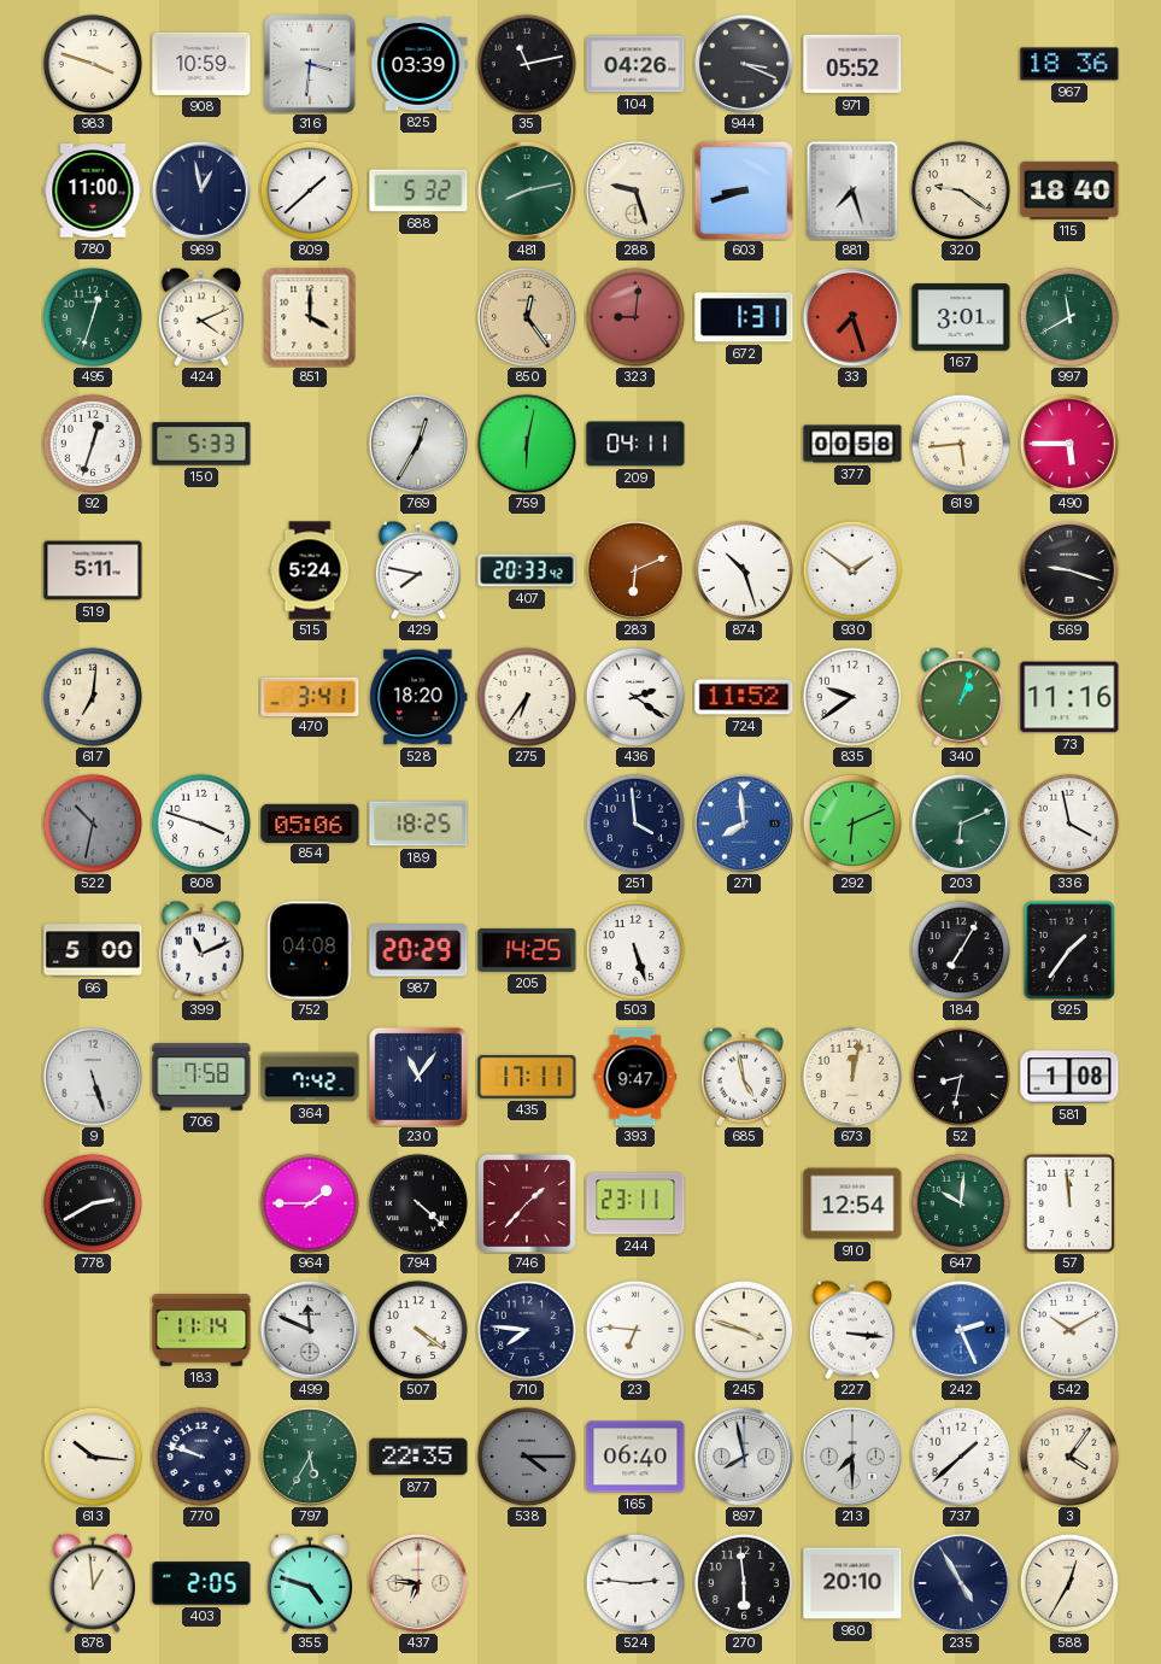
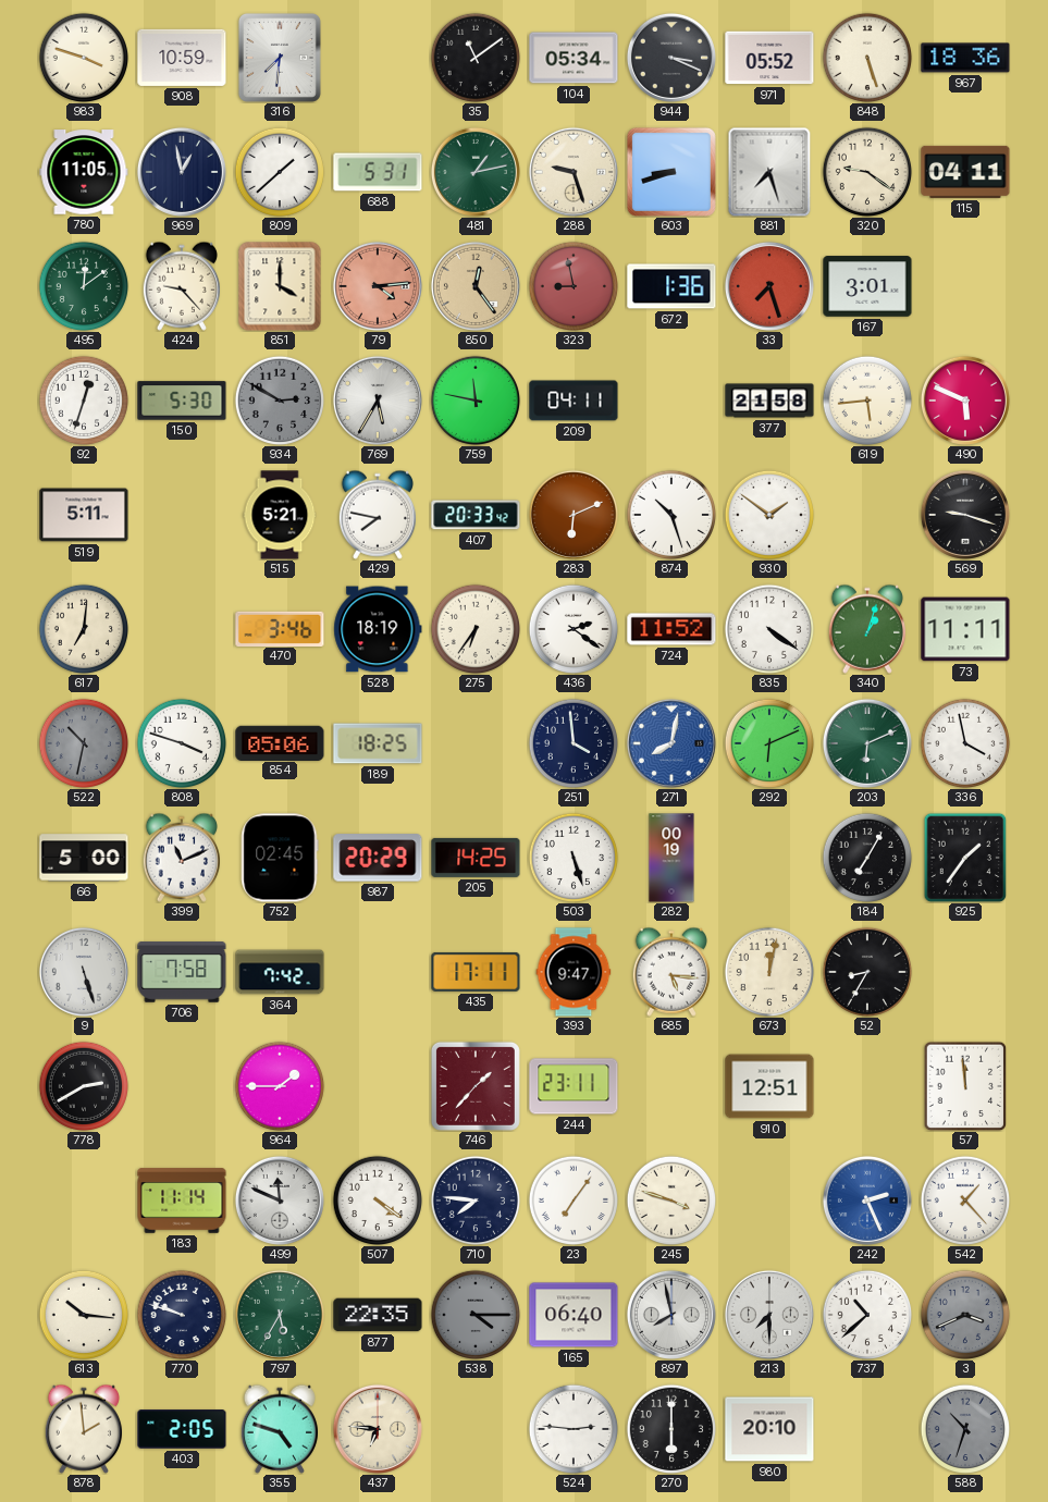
316: 3:31 -> 7:31 (280, 58)
825: 03:39 -> none (418, 64)
35: 11:13 -> 11:09 (476, 58)
104: 04:26 -> 05:34 (574, 58)
848: none -> 5:27 (867, 58)
780: 11:00 -> 11:05 (84, 172)
688: 5:32 -> 5:31 (378, 172)
481: 8:13 -> 1:13 (476, 172)
115: 18:40 -> 04:11 (965, 172)
495: 12:33 -> 12:09 (84, 286)
424: 4:11 -> 9:23 (181, 286)
79: none -> 4:14 (378, 286)
323: 9:01 -> 8:58 (574, 286)
672: 1:31 -> 1:36 (671, 286)
997: 11:40 -> none (1069, 317)
150: 5:33 -> 5:30 (182, 401)
934: none -> 2:50 (280, 401)
769: 12:35 -> 5:35 (378, 401)
759: 6:02 -> 11:47 (476, 401)
377: 00:58 -> 21:58 (769, 401)
490: 5:45 -> 5:49 (965, 401)
515: 5:24 -> 5:21 (280, 515)
470: 3:41 -> 3:46 (280, 628)
528: 18:20 -> 18:19 (378, 629)
835: 9:39 -> 4:21 (769, 629)
73: 11:16 -> 11:11 (965, 629)
271: 7:59 -> 8:02 (671, 743)
752: 04:08 -> 02:45 (280, 858)
282: none -> 00:19 (671, 858)
230: 11:06 -> none (418, 1077)
685: 4:58 -> 5:16 (670, 972)
52: 8:32 -> 8:35 (867, 972)
581: 1:08 -> none (1069, 1077)
794: 4:22 -> none (418, 1203)
910: 12:54 -> 12:51 (769, 1086)
647: 10:01 -> none (961, 1203)
23: 6:46 -> 7:06 (574, 1201)
227: 3:16 -> none (851, 1330)
542: 10:10 -> 1:23 (965, 1201)
737: 1:38 -> 10:38 (867, 1315)
3: 4:06 -> 3:41 (965, 1315)
3 dial: cream -> grey (965, 1315)
878: 12:59 -> 1:59 (83, 1429)
270: 5:59 -> 6:00 (671, 1429)
235: 4:55 -> none (961, 1583)
588: 12:35 -> 10:33 (965, 1429)
588 dial: cream -> grey (965, 1429)
